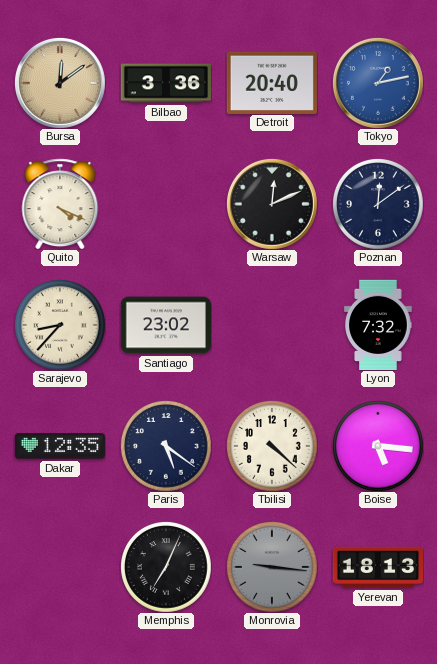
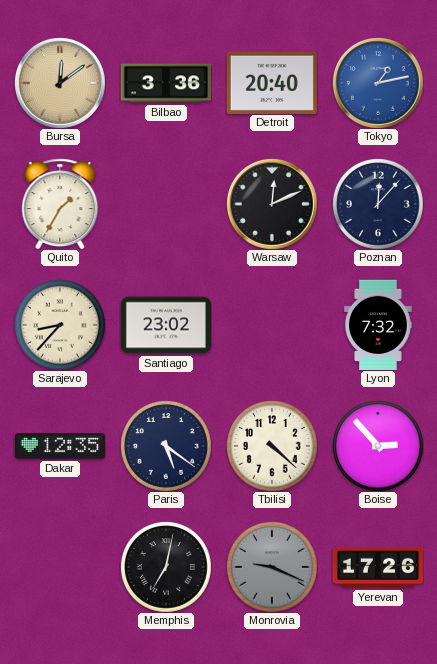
Quito: 4:19 -> 1:35 (60, 204)
Poznan: 12:09 -> 12:07 (378, 204)
Boise: 5:16 -> 2:53 (378, 446)
Memphis: 7:04 -> 7:02 (166, 567)
Monrovia: 9:16 -> 9:19 (272, 567)
Yerevan: 18:13 -> 17:26 (378, 567)
